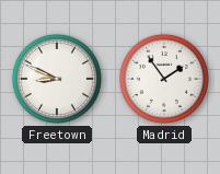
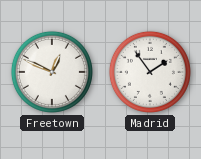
Freetown: 8:49 -> 12:49 (52, 72)
